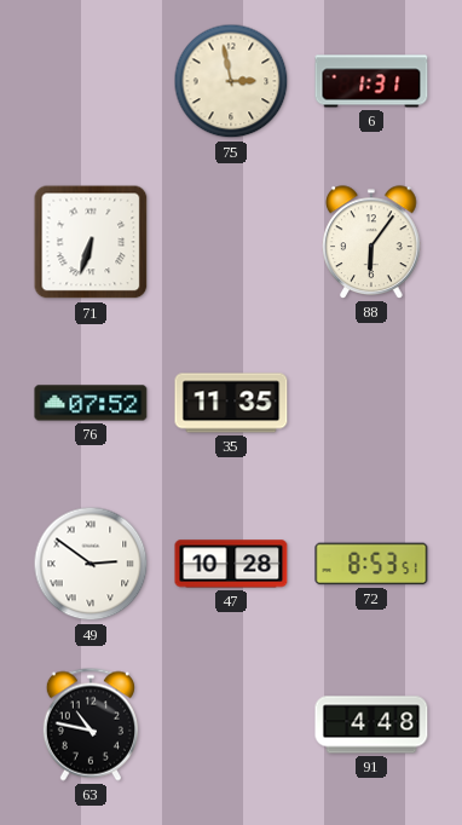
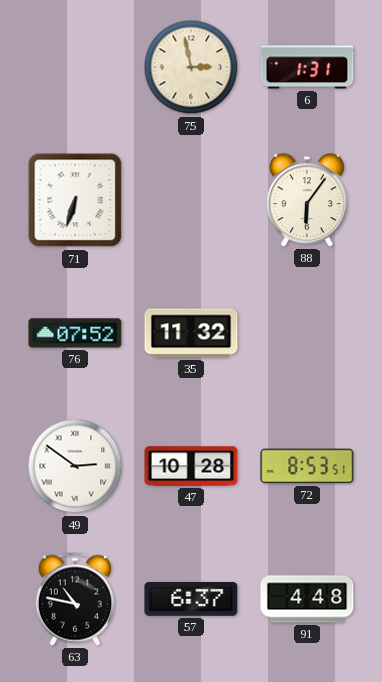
35: 11:35 -> 11:32 (191, 333)
57: none -> 6:37 (191, 599)
